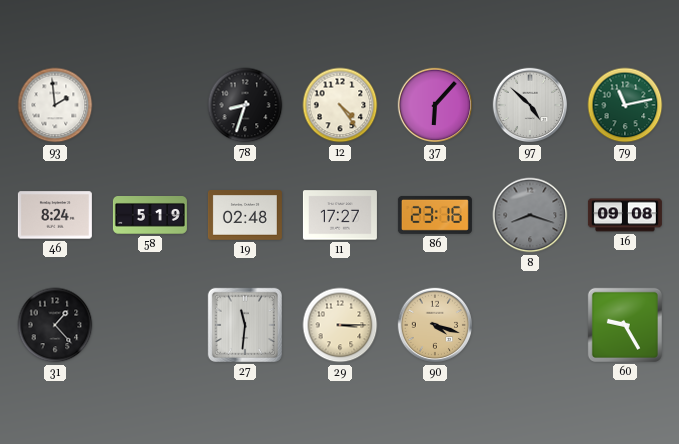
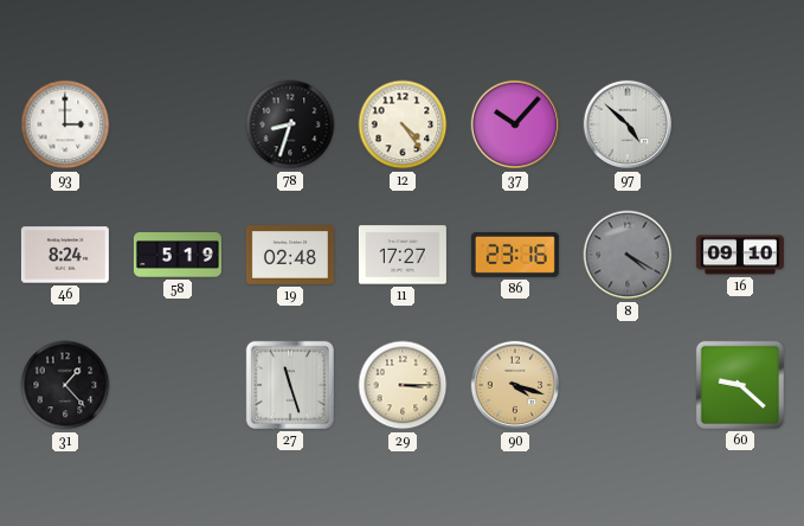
93: 1:59 -> 3:00 (65, 124)
37: 6:07 -> 10:07 (515, 124)
79: 11:13 -> none (625, 105)
8: 8:18 -> 4:20 (628, 255)
16: 09:08 -> 09:10 (740, 255)
27: 11:31 -> 11:27 (290, 385)
60: 9:25 -> 9:22 (740, 385)
